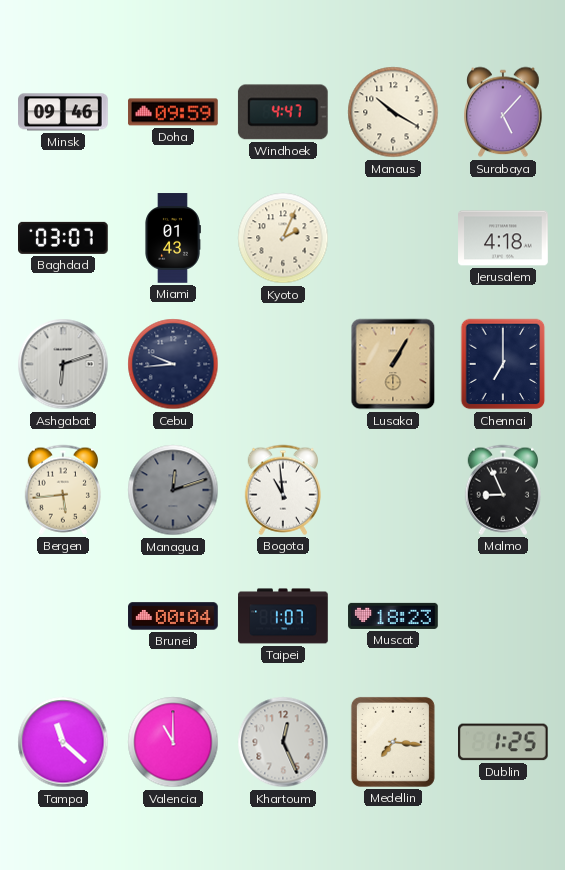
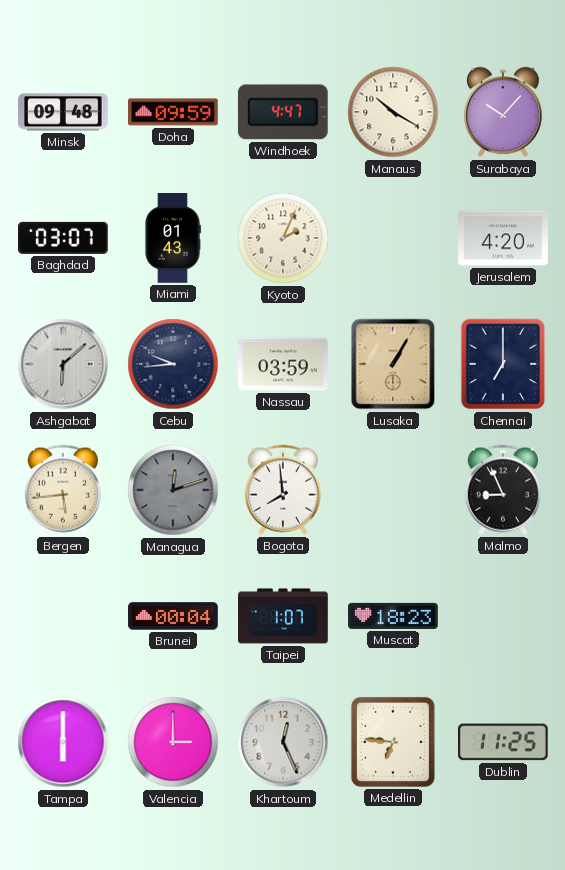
Minsk: 09:46 -> 09:48 (63, 112)
Surabaya: 5:07 -> 10:07 (503, 112)
Jerusalem: 4:18 -> 4:20 (503, 238)
Ashgabat: 6:12 -> 6:08 (63, 364)
Nassau: none -> 03:59 (283, 364)
Bogota: 10:59 -> 7:59 (282, 490)
Tampa: 11:22 -> 6:00 (63, 742)
Valencia: 11:00 -> 3:00 (173, 742)
Medellin: 7:16 -> 6:46 (393, 742)
Dublin: 1:25 -> 11:25 (504, 742)
